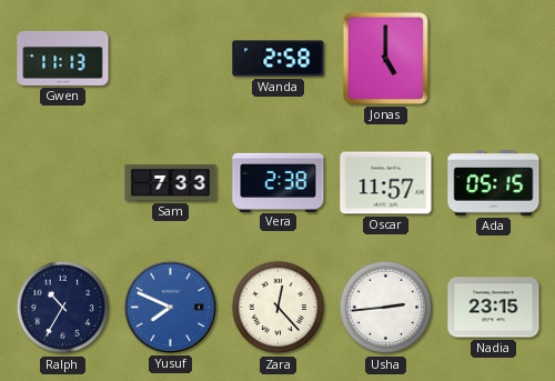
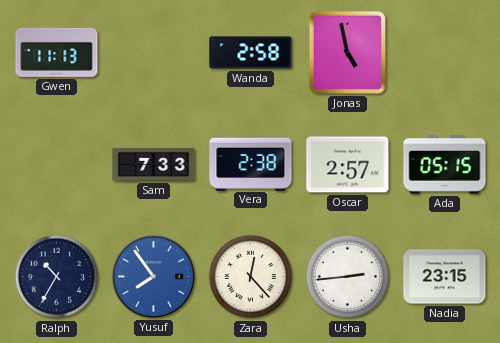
Jonas: 5:00 -> 4:58 (347, 52)
Oscar: 11:57 -> 2:57 (348, 165)
Yusuf: 7:49 -> 7:54 (153, 276)
